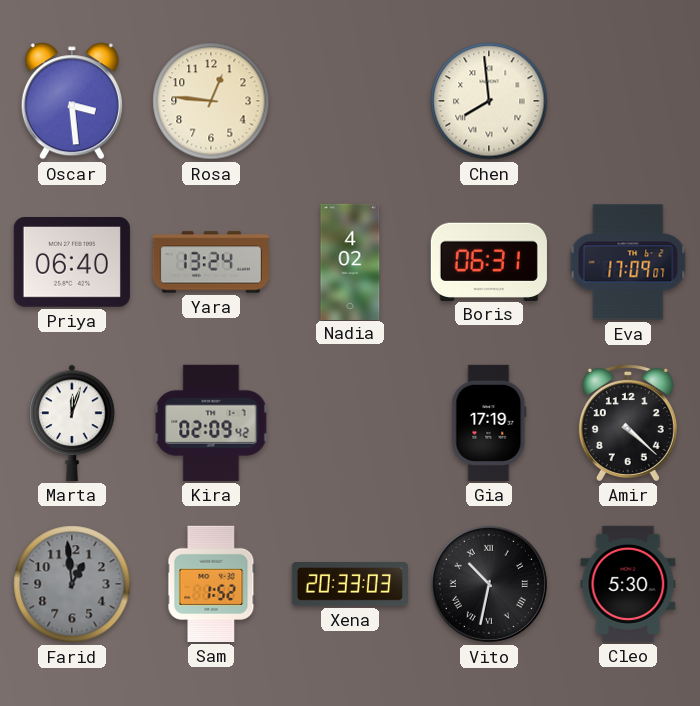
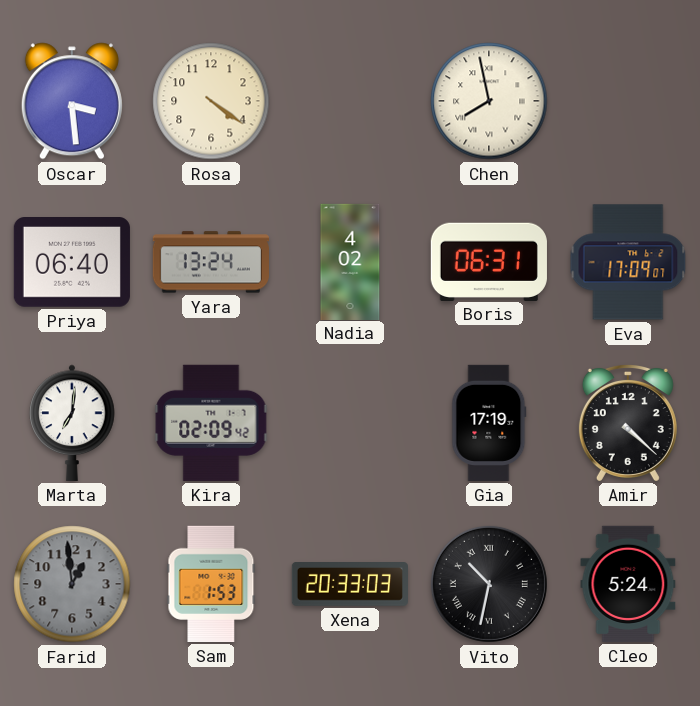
Rosa: 12:46 -> 4:21 (211, 101)
Chen: 7:59 -> 7:58 (489, 101)
Marta: 12:03 -> 7:01 (72, 423)
Sam: 1:52 -> 1:53 (211, 584)
Cleo: 5:30 -> 5:24 (628, 584)
